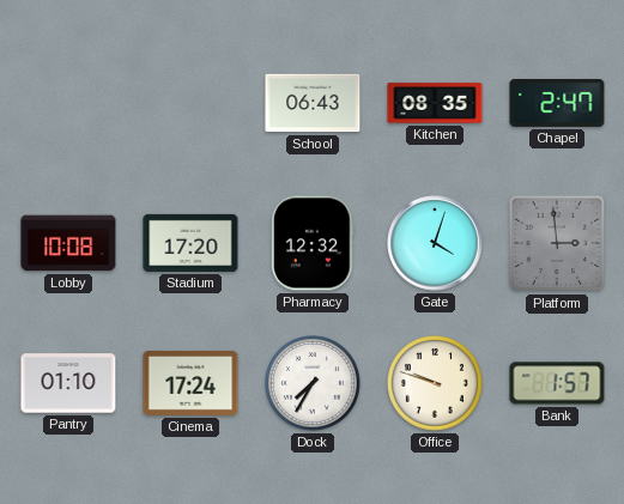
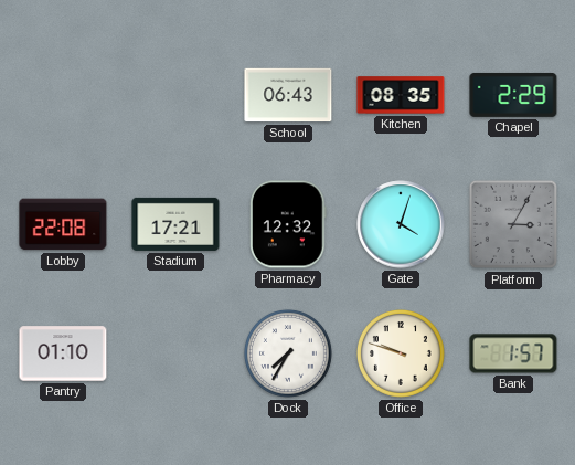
Chapel: 2:47 -> 2:29 (513, 95)
Lobby: 10:08 -> 22:08 (63, 224)
Stadium: 17:20 -> 17:21 (175, 224)
Platform: 2:59 -> 3:05 (513, 224)
Cinema: 17:24 -> none (190, 383)
